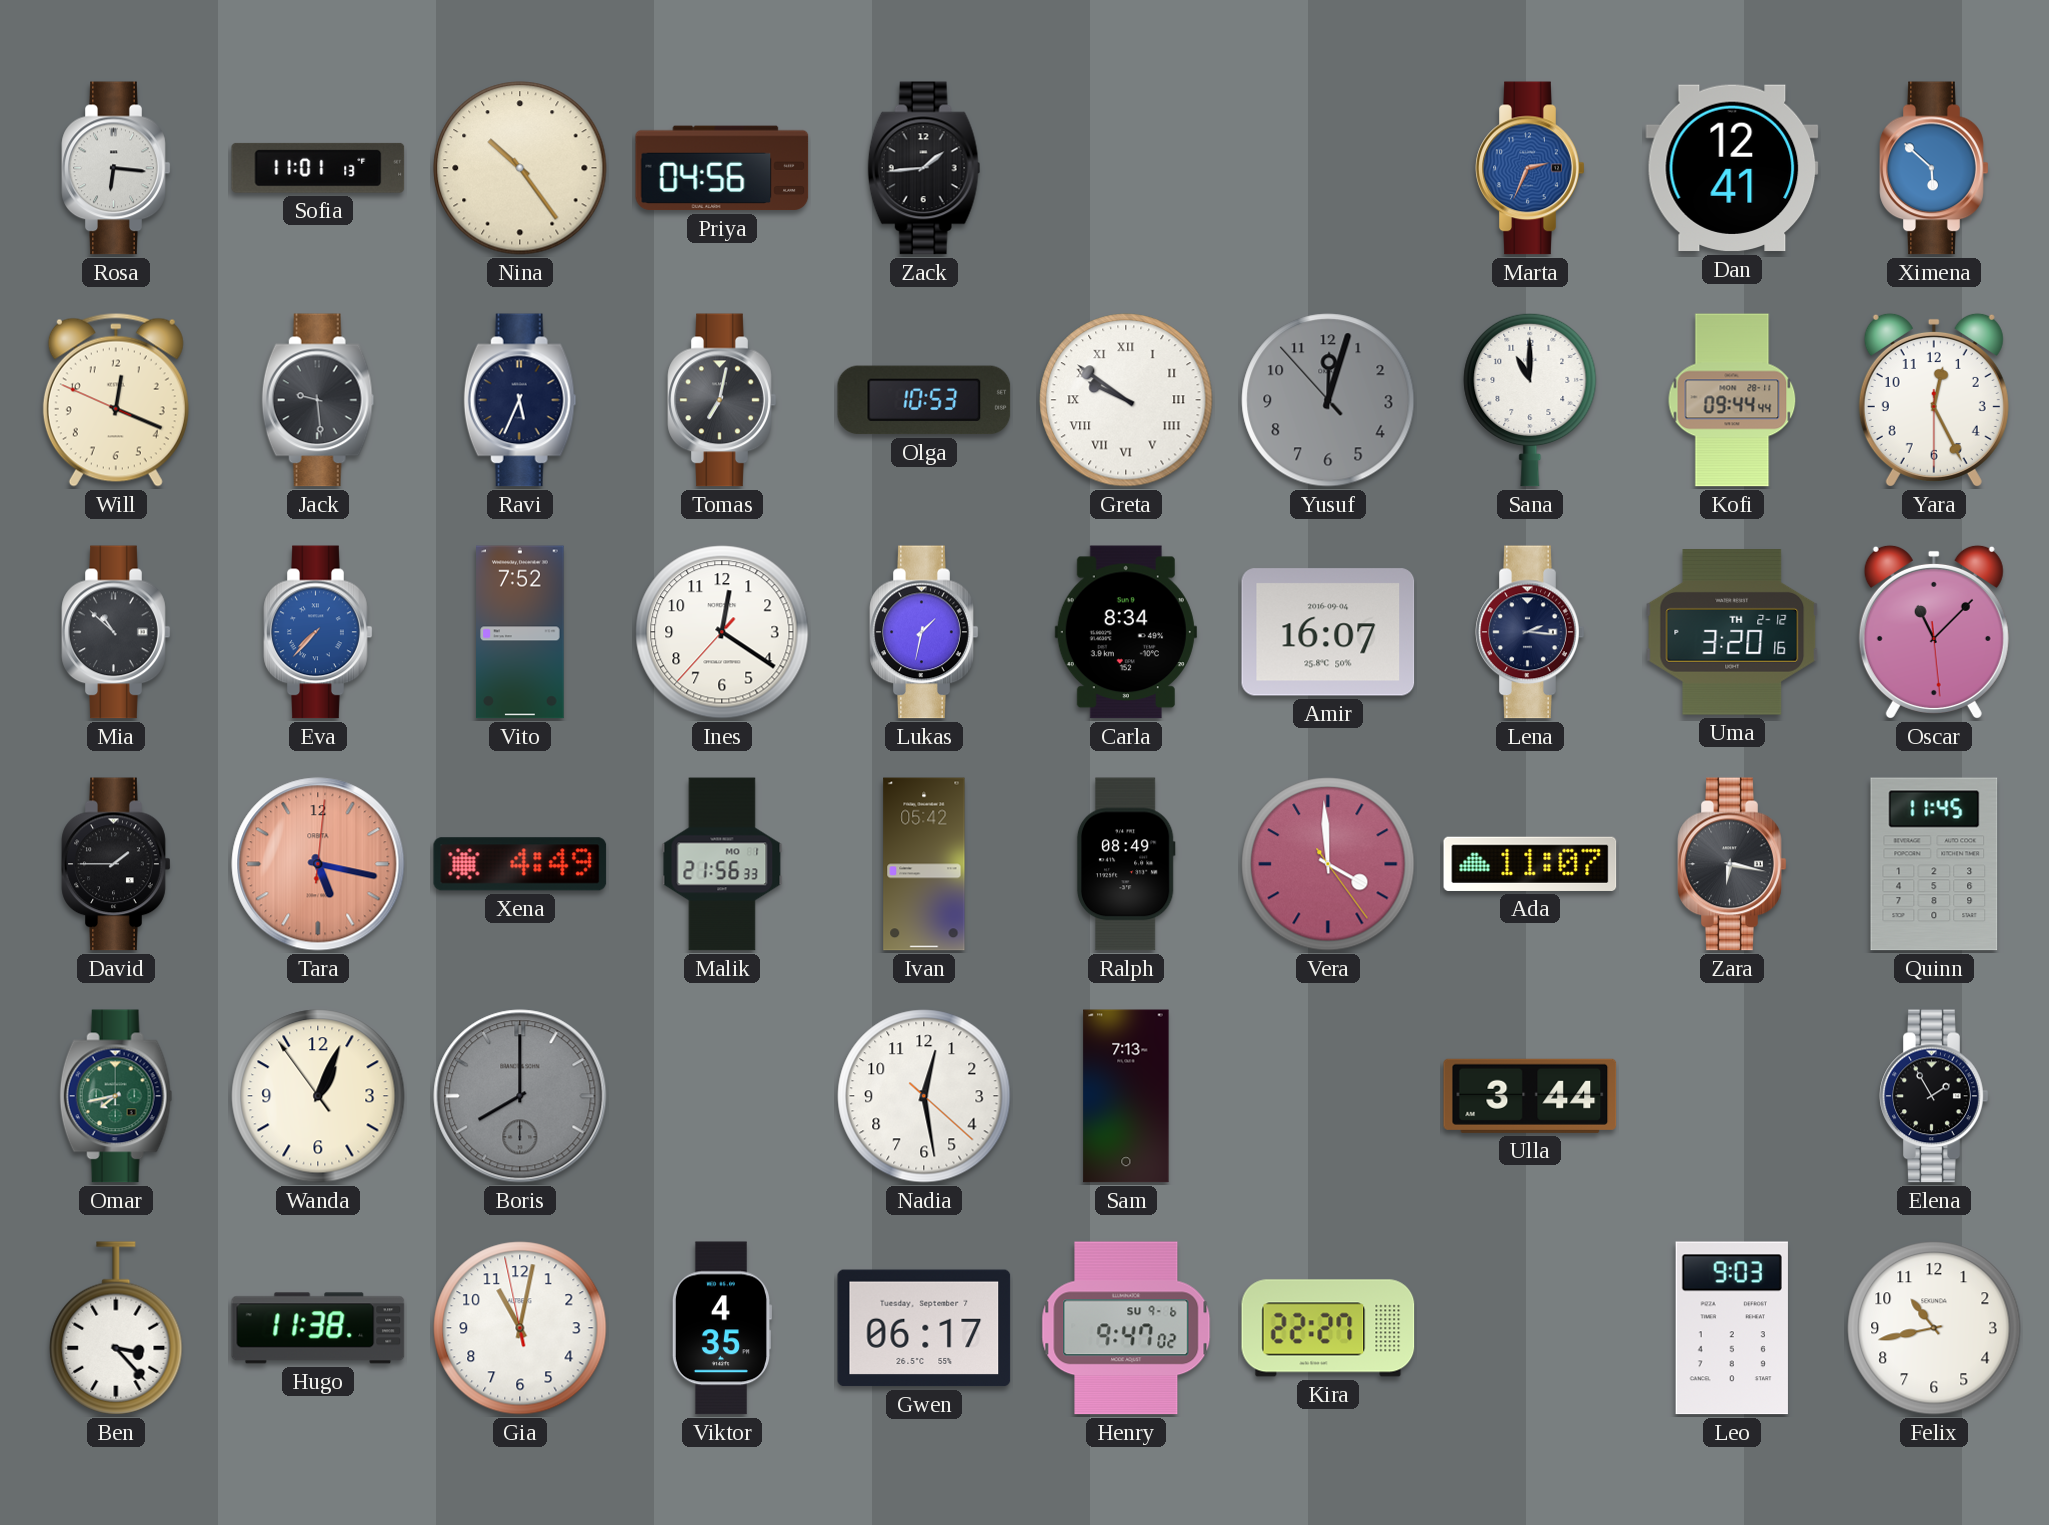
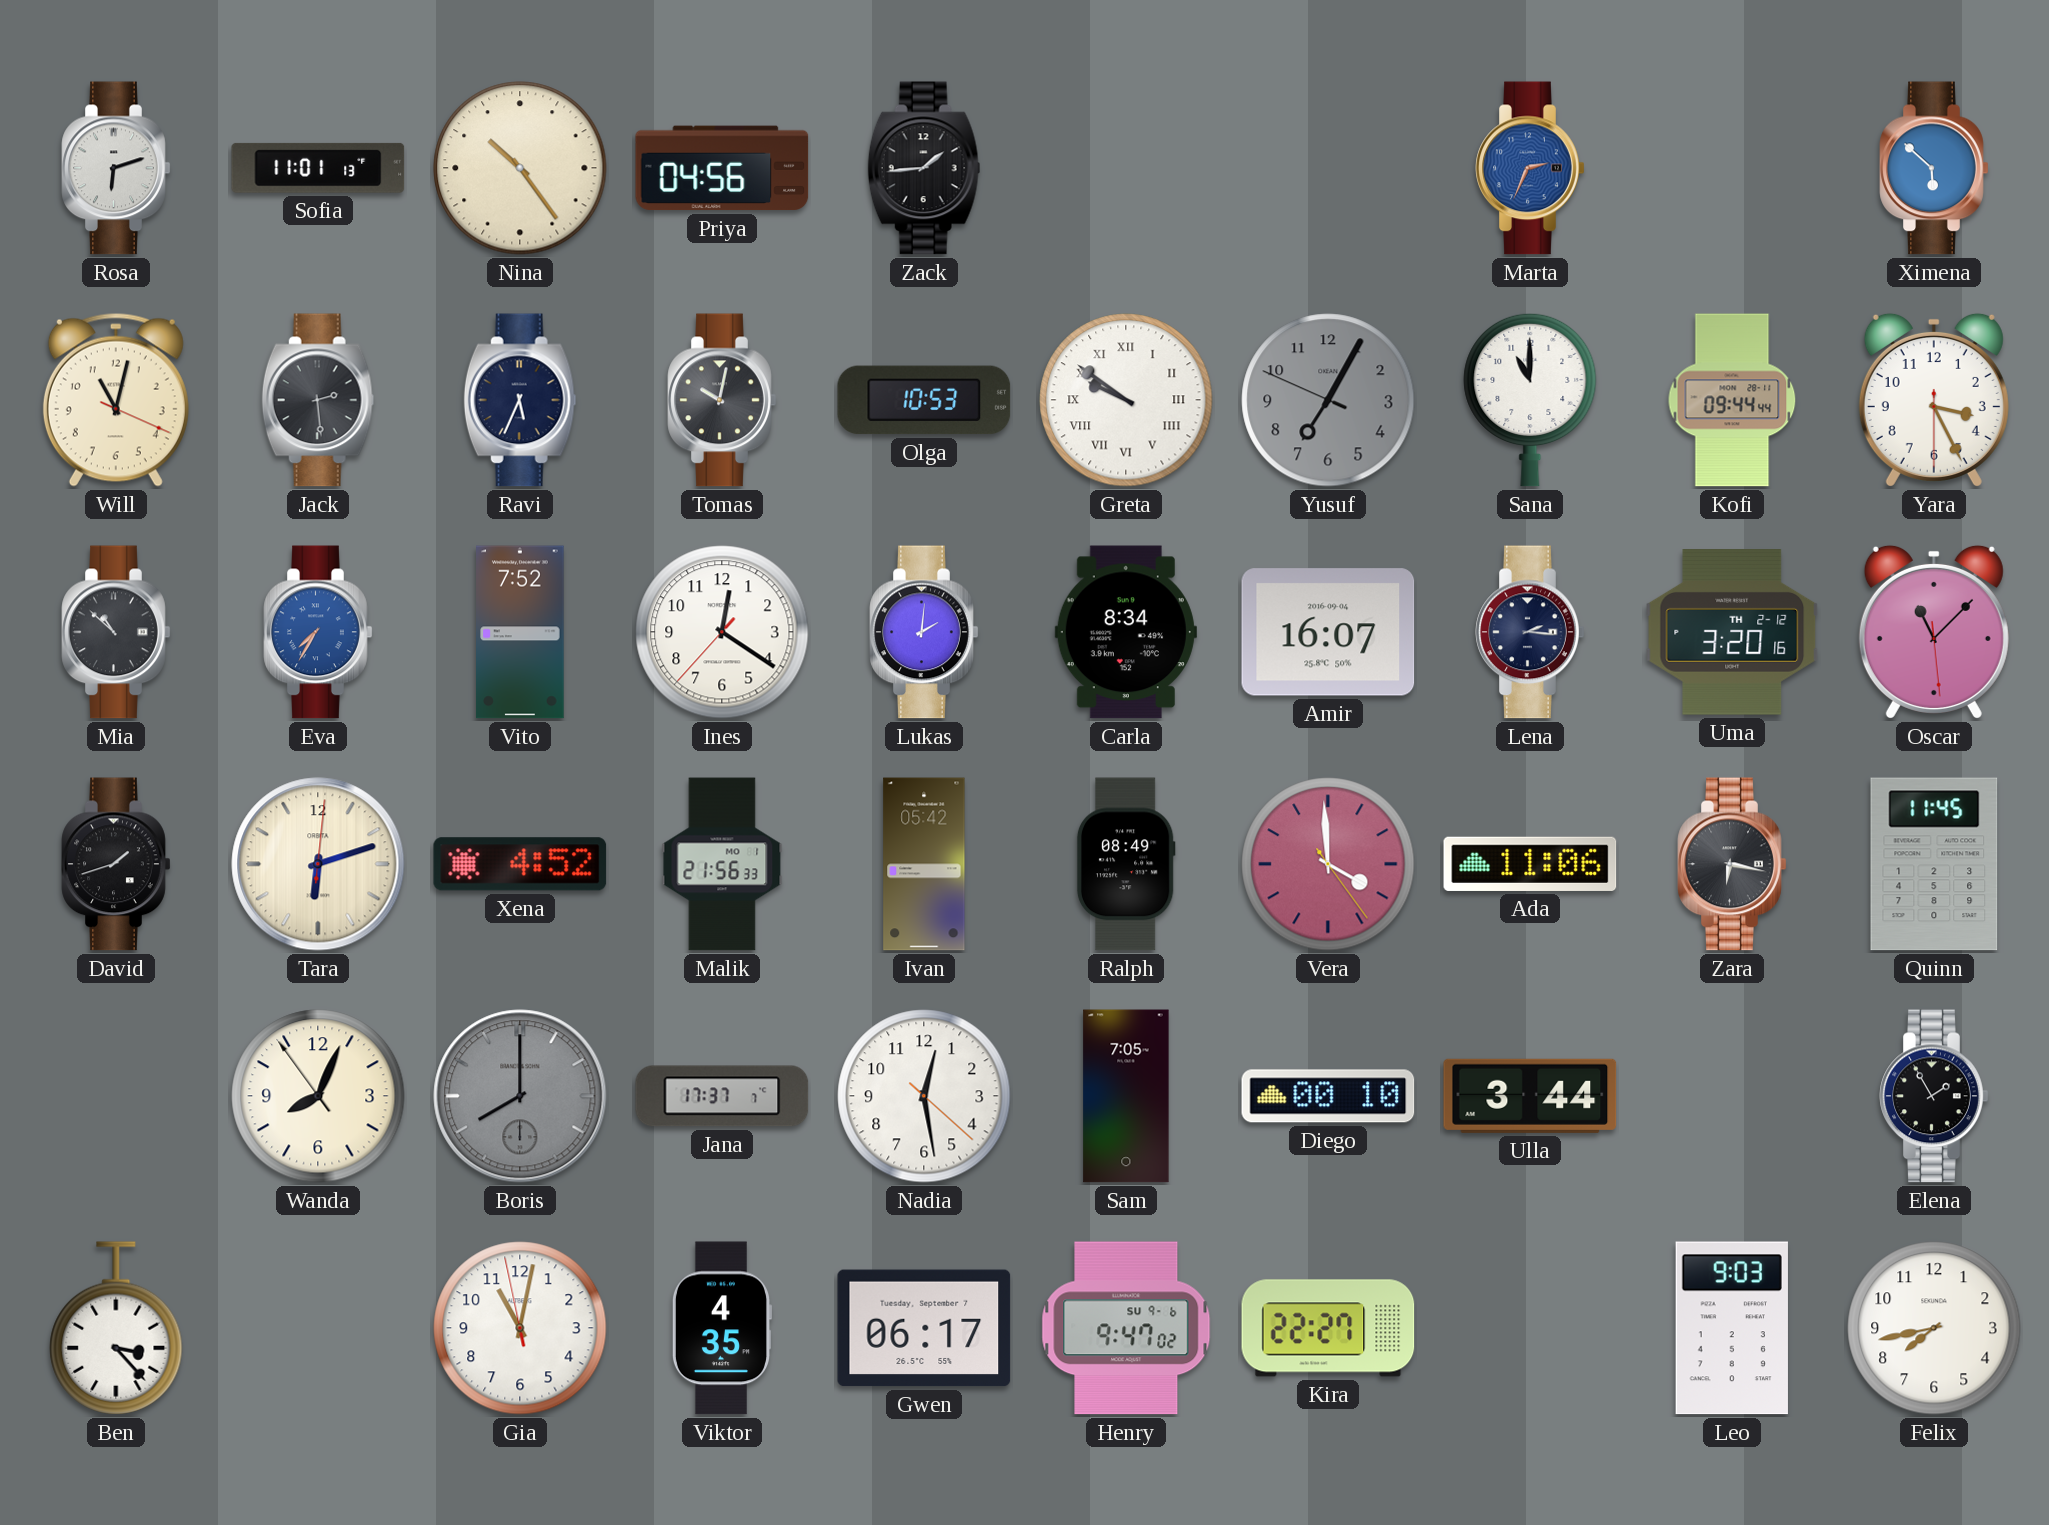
Rosa: 6:16 -> 6:12 (116, 168)
Dan: 12:41 -> none (1732, 168)
Will: 12:18 -> 11:02 (116, 400)
Jack: 9:29 -> 2:29 (318, 400)
Tomas: 7:02 -> 10:02 (722, 400)
Yusuf: 12:02 -> 7:04 (1328, 400)
Yara: 12:25 -> 3:25 (1934, 400)
Eva: 7:37 -> 7:35 (318, 632)
Lukas: 1:32 -> 2:01 (924, 632)
David: 1:45 -> 1:42 (116, 864)
Tara: 5:17 -> 6:12 (318, 864)
Tara dial: salmon -> cream (318, 864)
Xena: 4:49 -> 4:52 (520, 864)
Ada: 11:07 -> 11:06 (1530, 864)
Omar: 7:43 -> none (116, 1096)
Wanda: 1:03 -> 8:03 (318, 1096)
Jana: none -> 17:37 (722, 1096)
Sam: 7:13 -> 7:05 (1126, 1096)
Diego: none -> 00:10 (1328, 1096)
Hugo: 11:38 -> none (318, 1328)
Felix: 10:43 -> 7:43 (1934, 1328)
